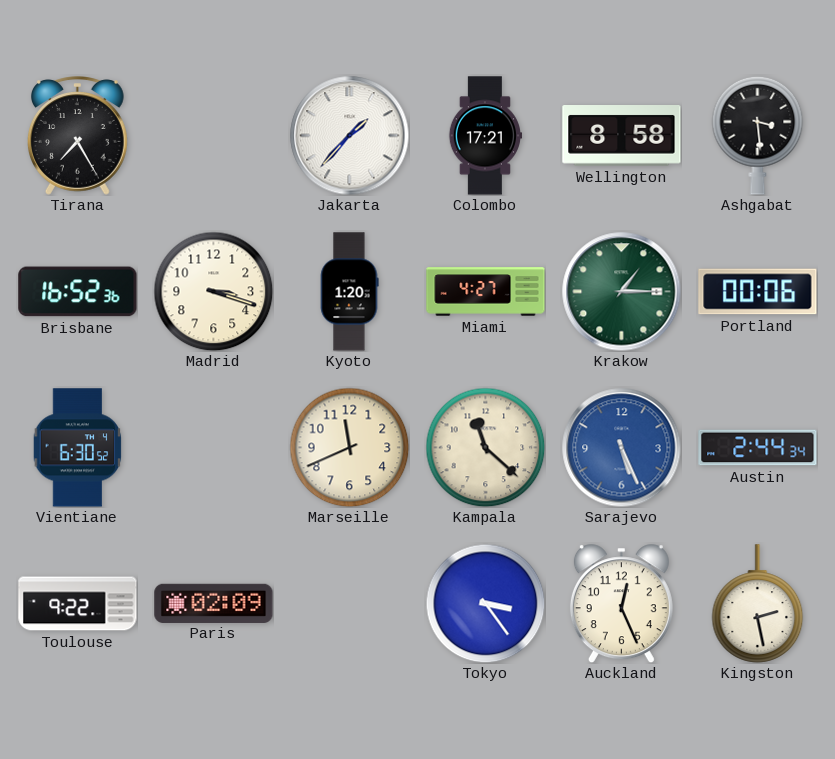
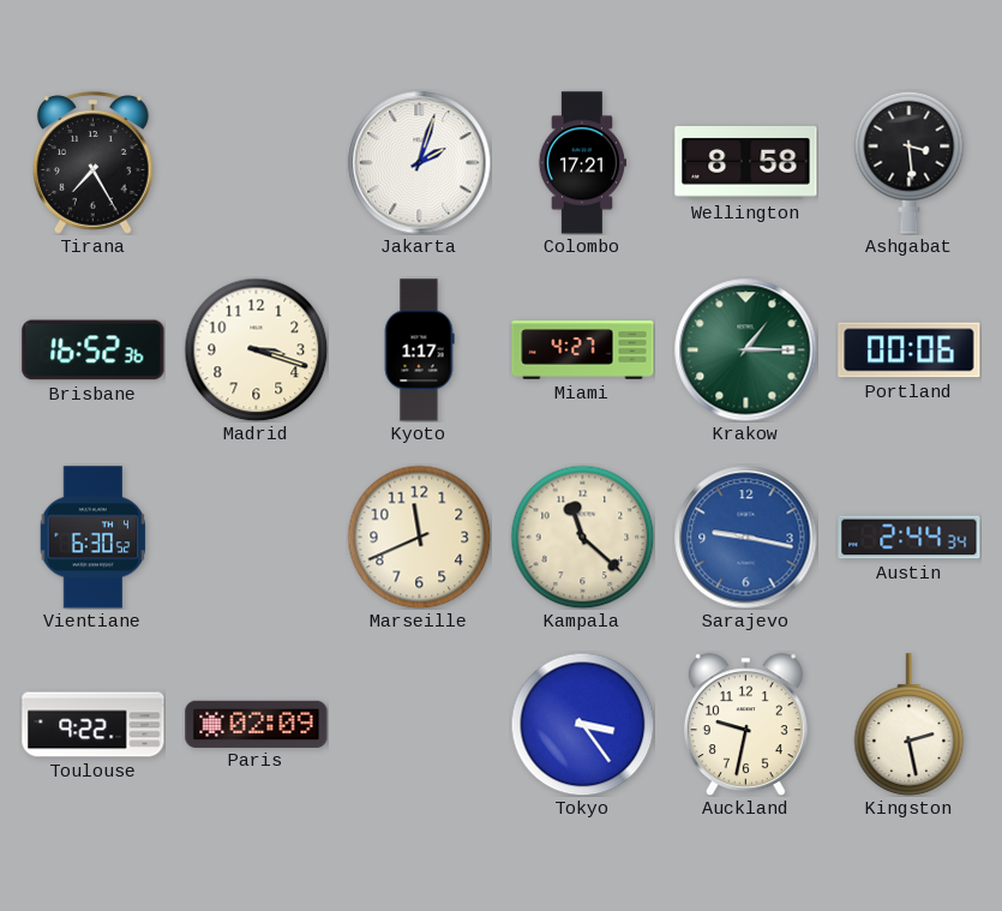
Jakarta: 1:37 -> 2:03 (420, 163)
Kyoto: 1:20 -> 1:17 (419, 350)
Sarajevo: 5:26 -> 9:17 (746, 538)
Auckland: 12:26 -> 9:32 (745, 725)
